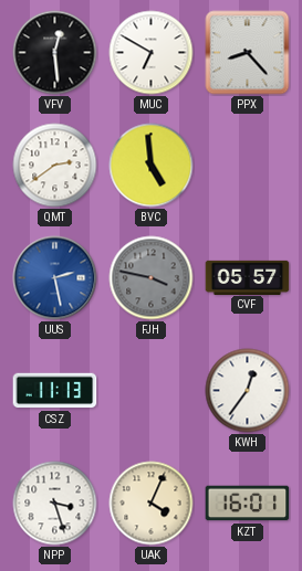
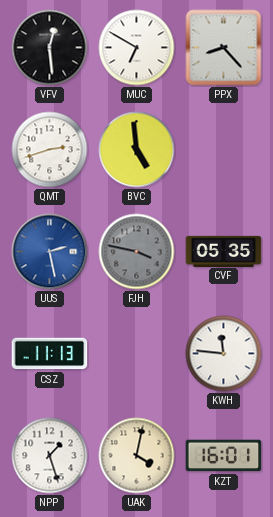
QMT: 2:39 -> 2:42 (50, 150)
CVF: 05:57 -> 05:35 (224, 251)
KWH: 12:36 -> 11:46 (224, 354)
NPP: 3:27 -> 1:27 (50, 456)
UAK: 4:04 -> 4:02 (137, 456)
